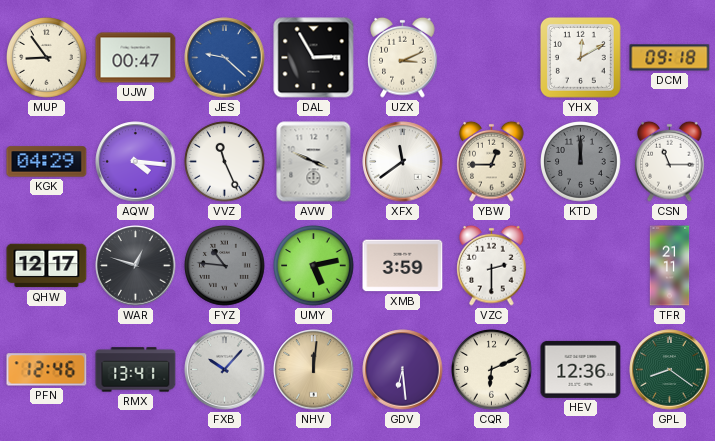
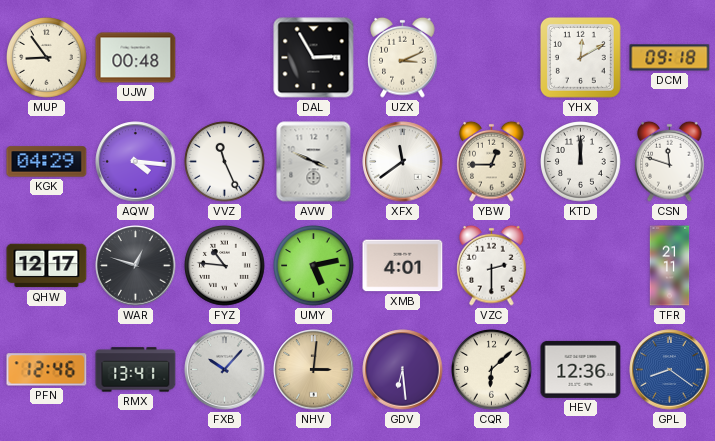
UJW: 00:47 -> 00:48 (136, 58)
JES: 9:22 -> none (225, 58)
KTD dial: grey -> white (581, 162)
CSN: 11:15 -> 11:48 (670, 161)
FYZ dial: grey -> white (225, 266)
XMB: 3:59 -> 4:01 (403, 266)
NHV: 12:01 -> 3:01 (314, 370)
CQR: 6:11 -> 6:08 (492, 370)
GPL dial: green -> blue (670, 370)
